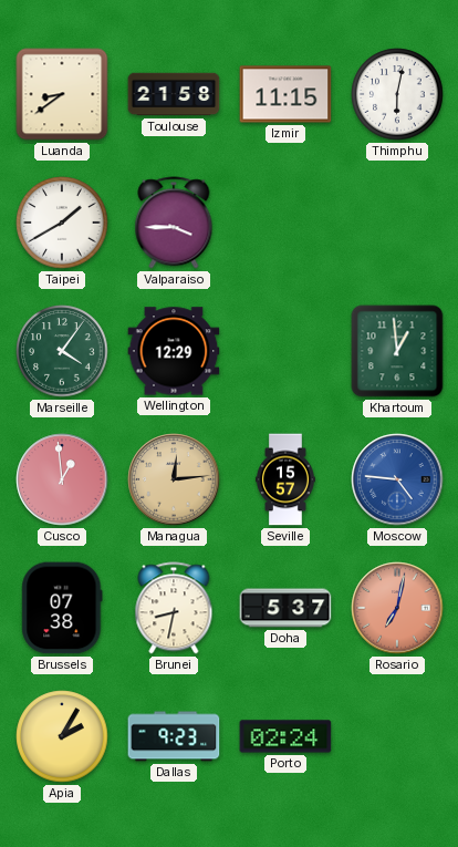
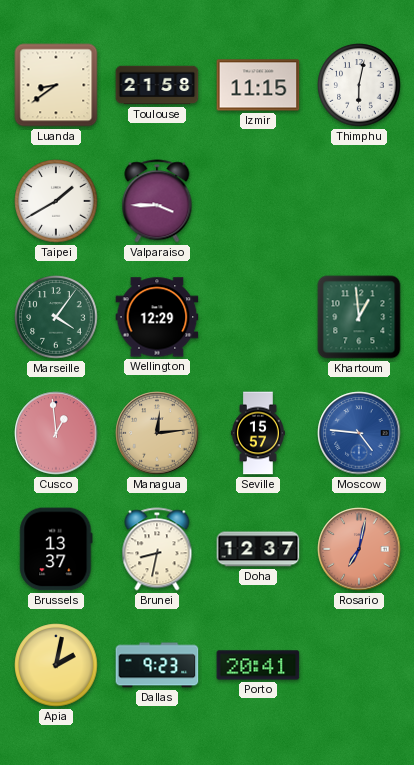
Brussels: 07:38 -> 13:37 (56, 549)
Doha: 5:37 -> 12:37 (258, 549)
Apia: 2:05 -> 2:02 (56, 665)
Porto: 02:24 -> 20:41 (258, 665)
